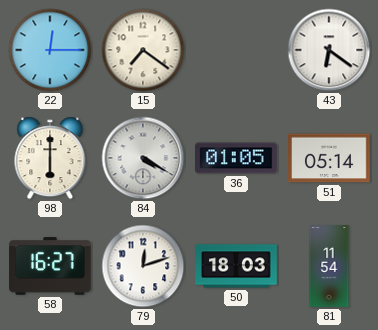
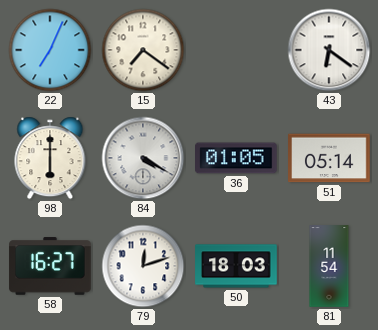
22: 12:15 -> 7:04 (50, 50)
